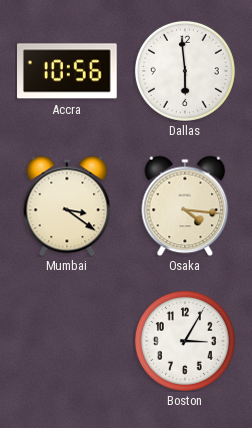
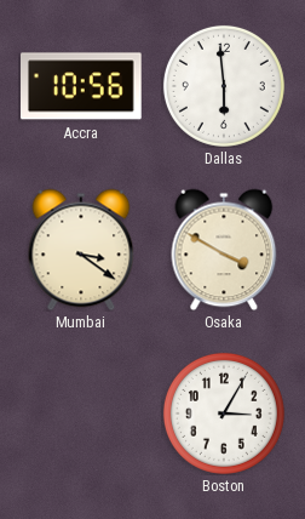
Osaka: 4:16 -> 3:50 (224, 250)
